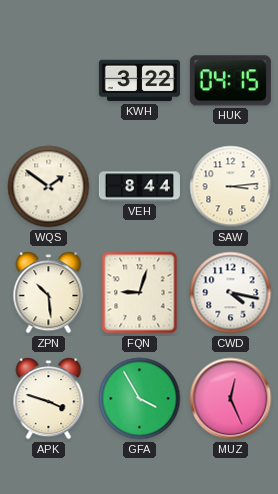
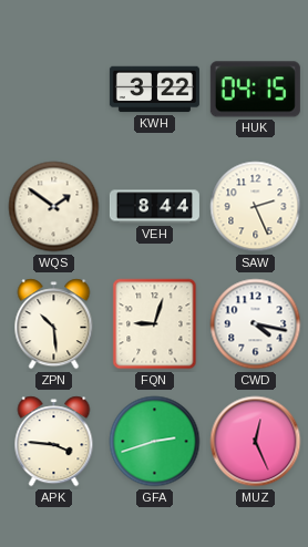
SAW: 3:14 -> 2:26 (256, 207)
APK: 3:48 -> 3:46 (54, 442)
GFA: 3:55 -> 2:42 (155, 442)
